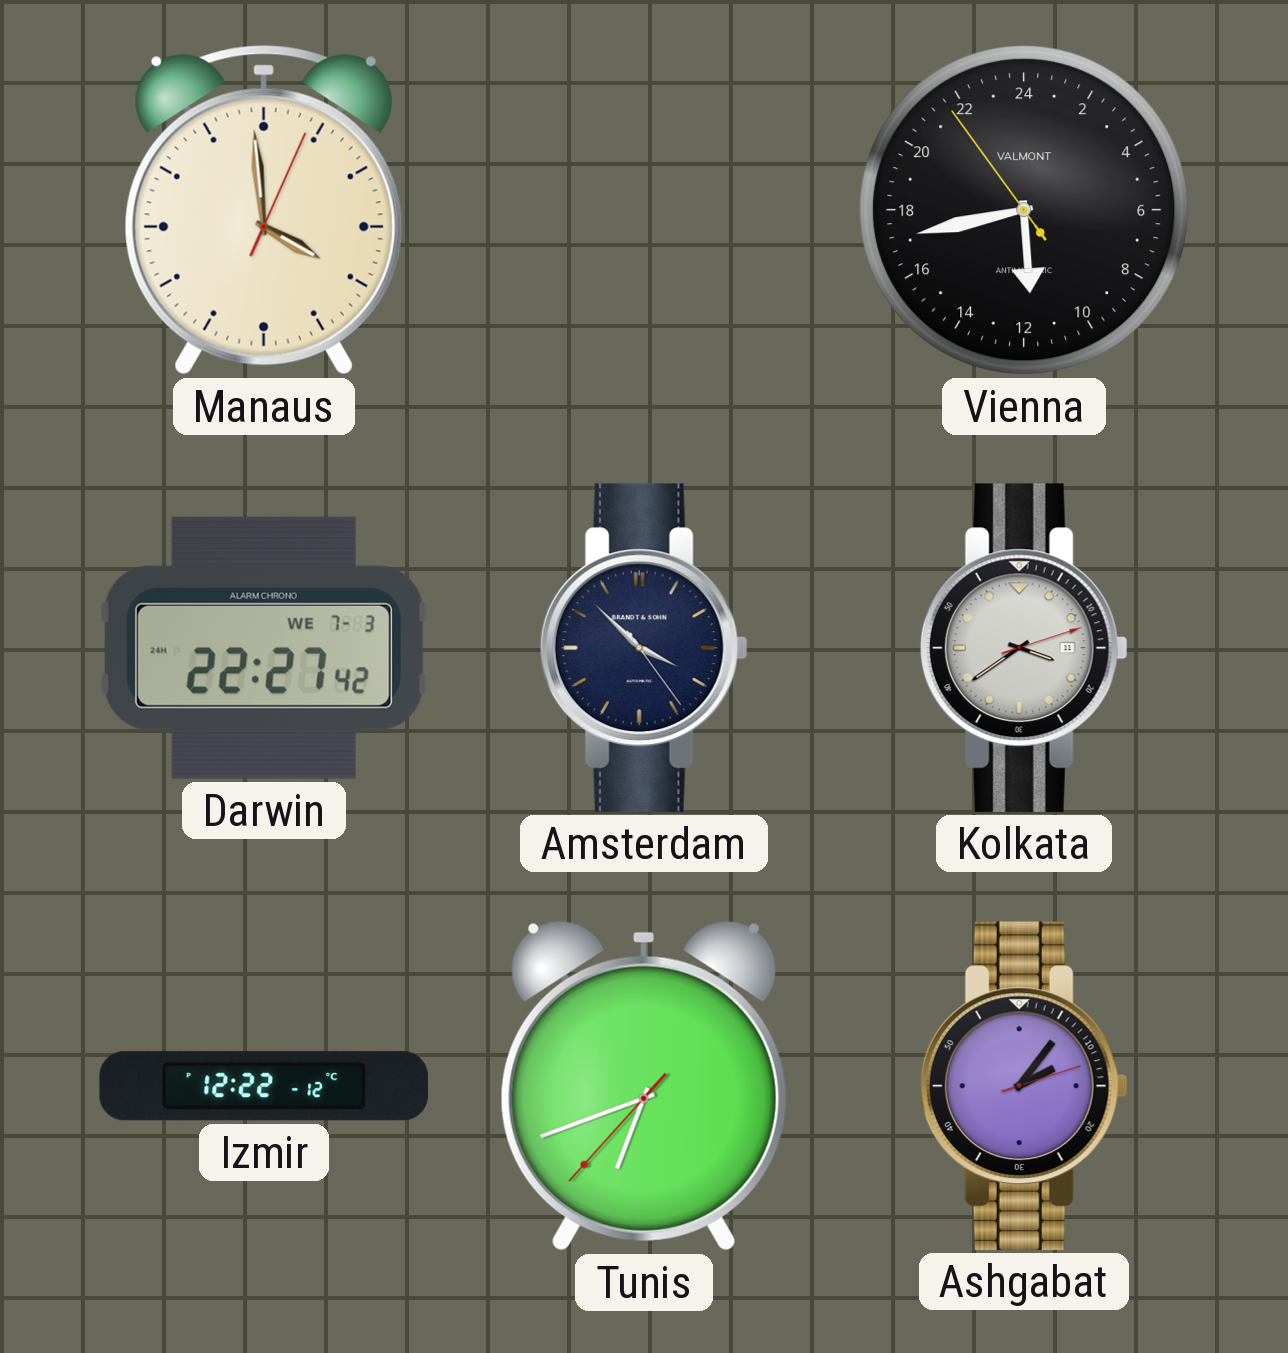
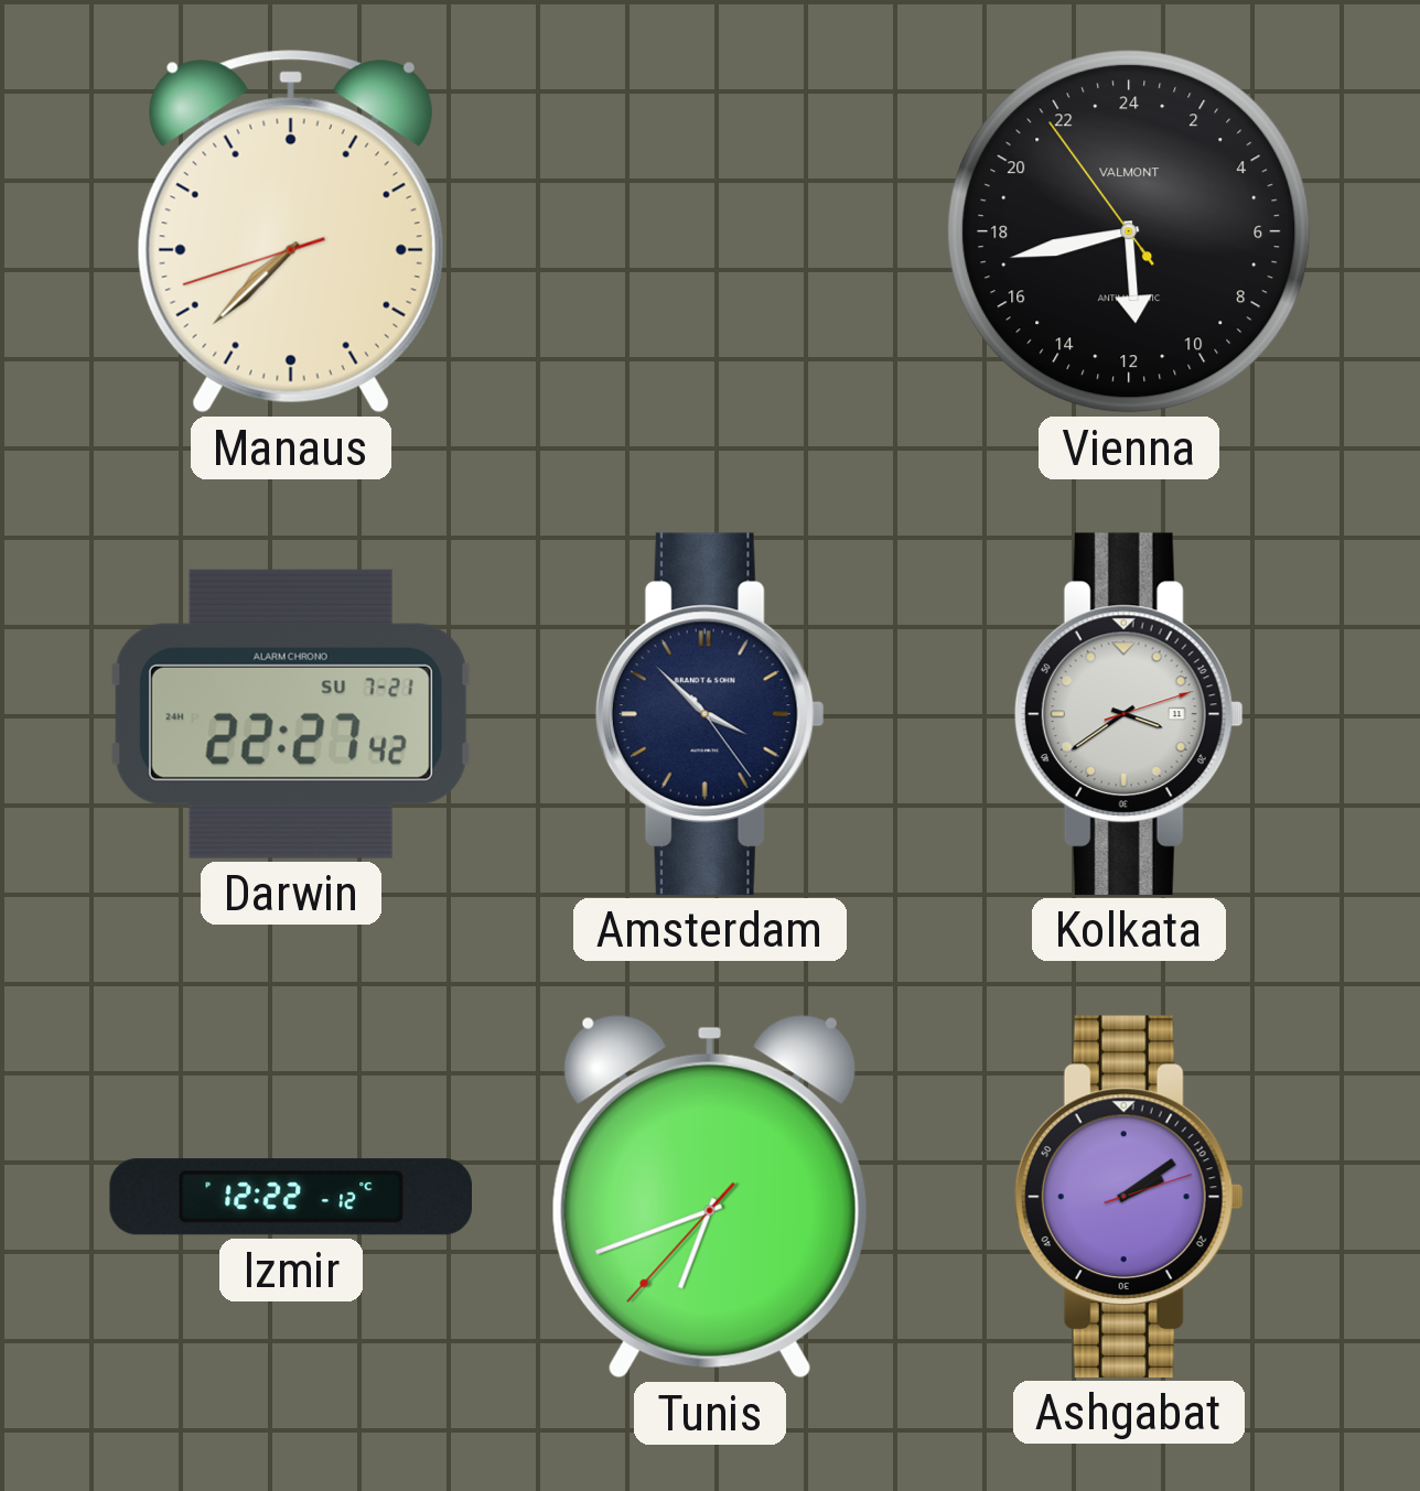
Manaus: 3:59 -> 7:37 (291, 231)
Darwin date: WE 7-3 -> SU 7-21 (291, 714)
Ashgabat: 2:06 -> 2:09 (1129, 1197)
